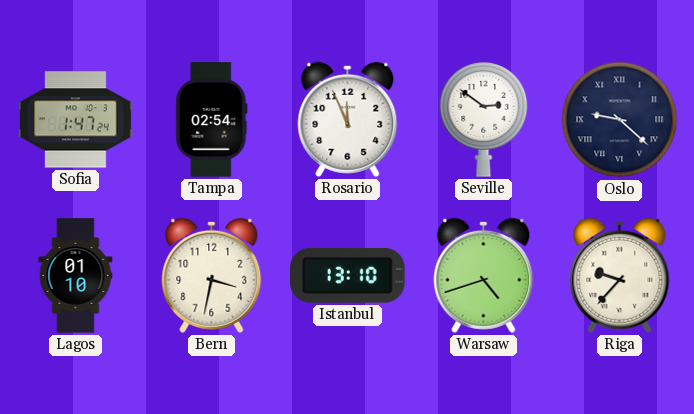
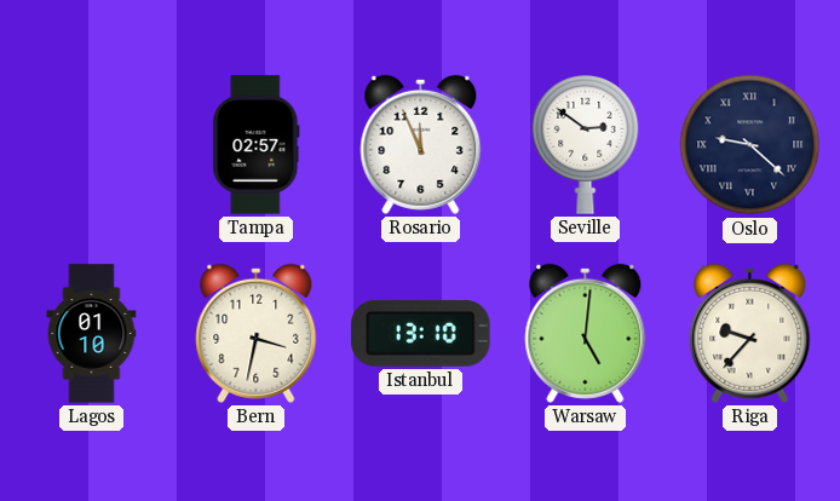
Sofia: 1:47 -> none (76, 120)
Tampa: 02:54 -> 02:57 (257, 145)
Warsaw: 4:42 -> 5:01 (586, 333)
